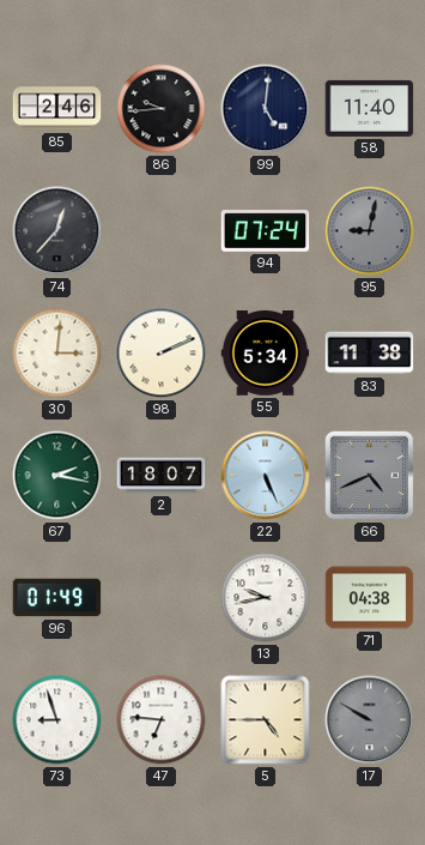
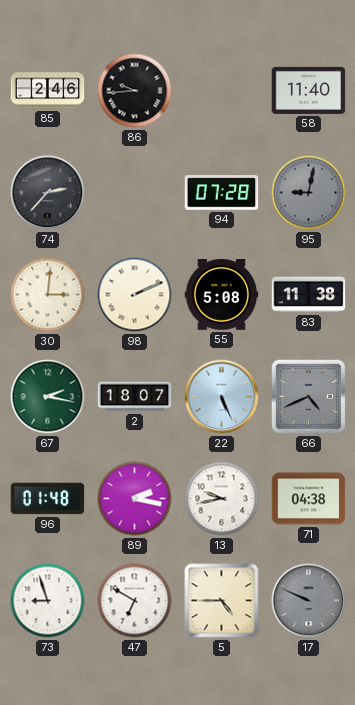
99: 5:01 -> none (266, 109)
74: 12:37 -> 2:37 (48, 193)
94: 07:24 -> 07:28 (222, 193)
55: 5:34 -> 5:08 (222, 295)
96: 01:49 -> 01:48 (48, 499)
89: none -> 2:17 (135, 499)
47: 6:46 -> 6:50 (135, 601)
17: 9:50 -> 9:49 (309, 601)
